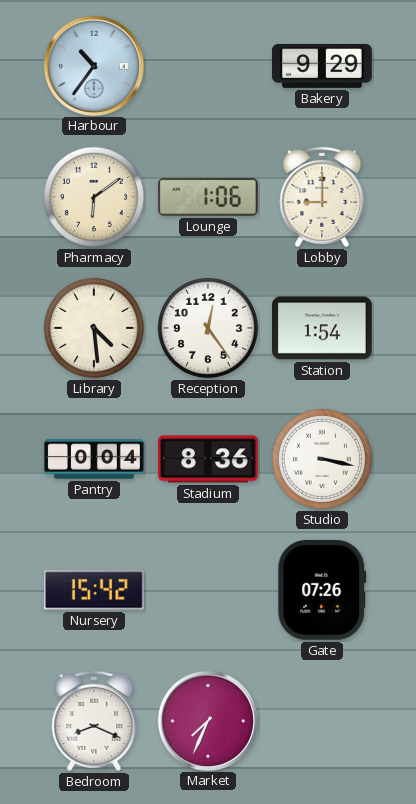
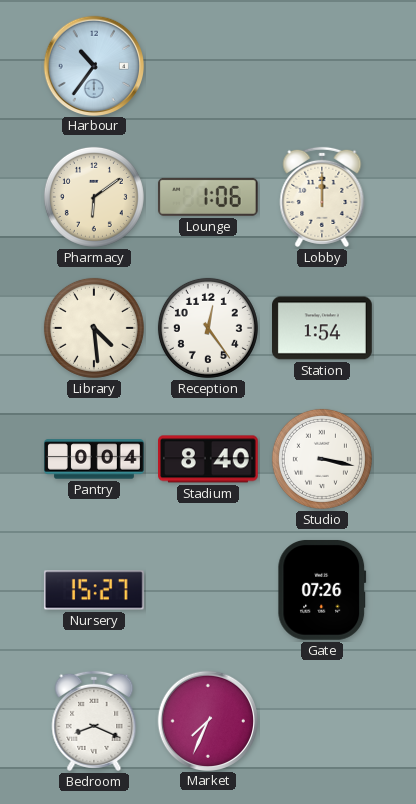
Bakery: 9:29 -> none (323, 66)
Lobby: 9:00 -> 12:00 (322, 197)
Stadium: 8:36 -> 8:40 (209, 459)
Nursery: 15:42 -> 15:27 (94, 590)
